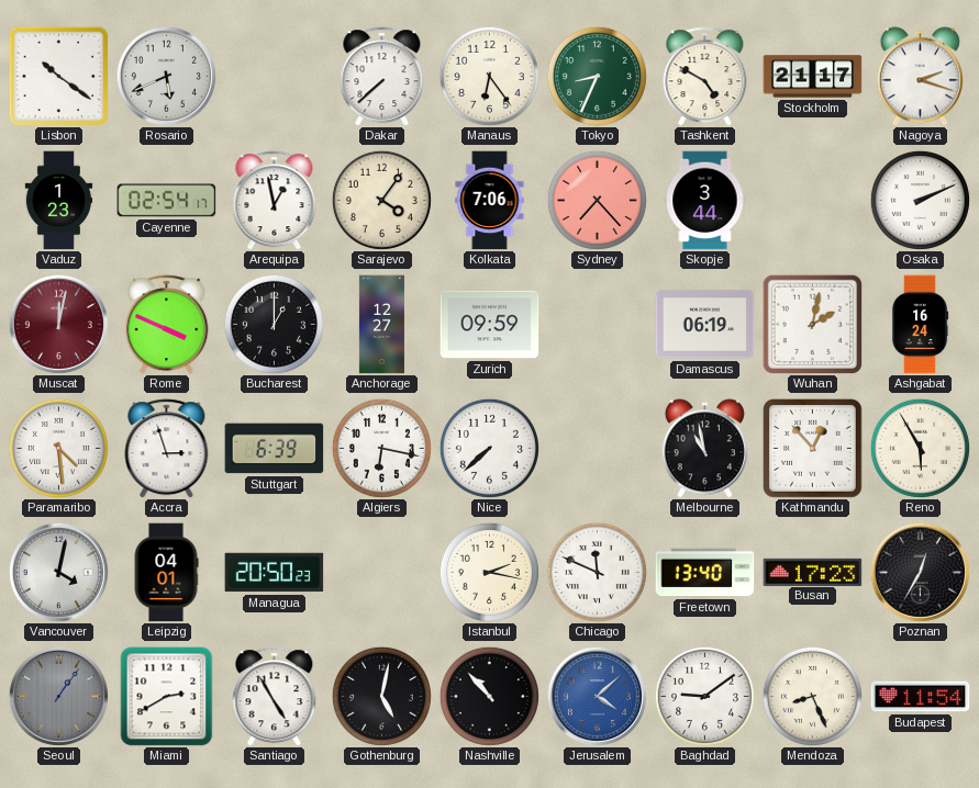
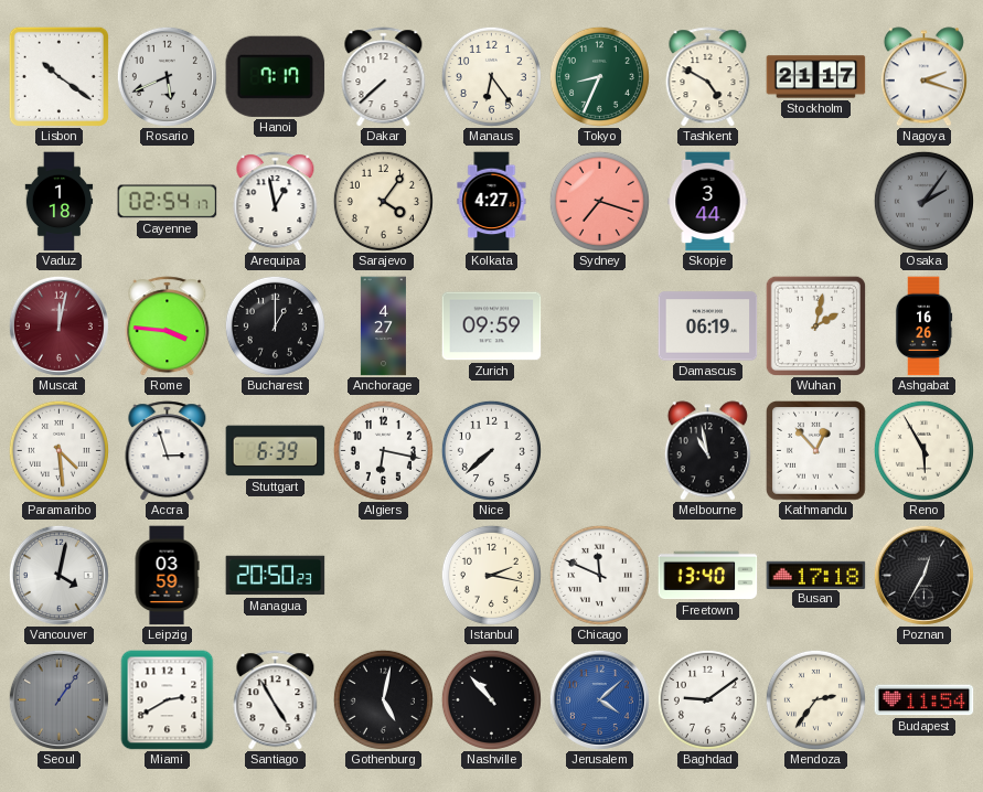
Hanoi: none -> 7:17 (276, 76)
Vaduz: 1:23 -> 1:18 (60, 202)
Kolkata: 7:06 -> 4:27 (492, 202)
Sydney: 7:23 -> 7:18 (599, 201)
Osaka: 2:11 -> 2:06 (923, 201)
Osaka dial: white -> grey (923, 201)
Rome: 3:49 -> 3:46 (168, 327)
Anchorage: 12:27 -> 4:27 (383, 327)
Ashgabat: 16:24 -> 16:26 (923, 327)
Leipzig: 04:01 -> 03:59 (167, 576)
Busan: 17:23 -> 17:18 (816, 575)
Mendoza: 8:26 -> 2:36 (815, 699)
